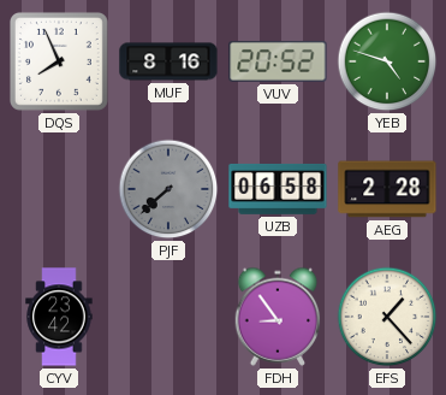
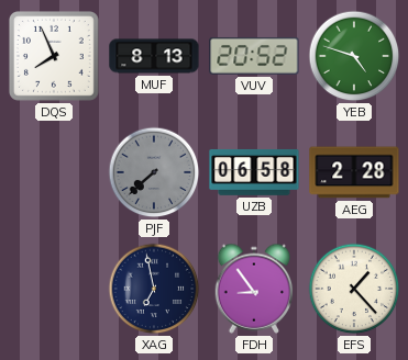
MUF: 8:16 -> 8:13 (154, 56)
CYV: 23:42 -> none (59, 317)
XAG: none -> 6:58 (154, 289)
